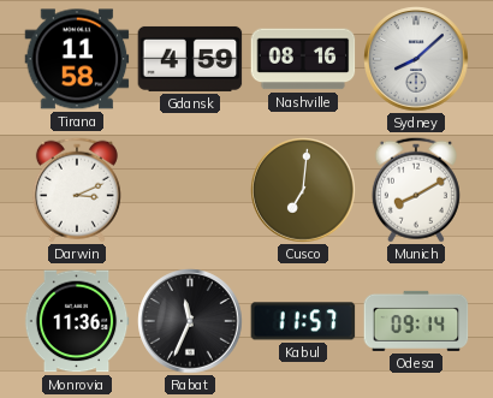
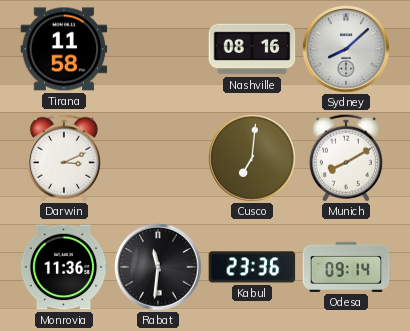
Gdansk: 4:59 -> none (190, 59)
Rabat: 11:34 -> 11:31 (158, 267)
Kabul: 11:57 -> 23:36 (252, 267)
